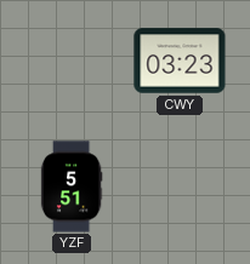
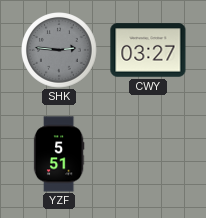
SHK: none -> 2:46 (60, 51)
CWY: 03:23 -> 03:27 (148, 50)
